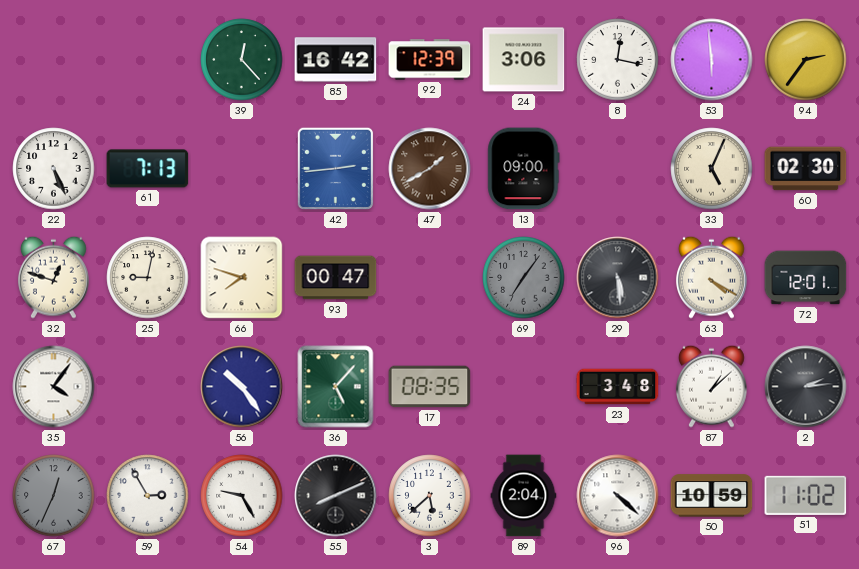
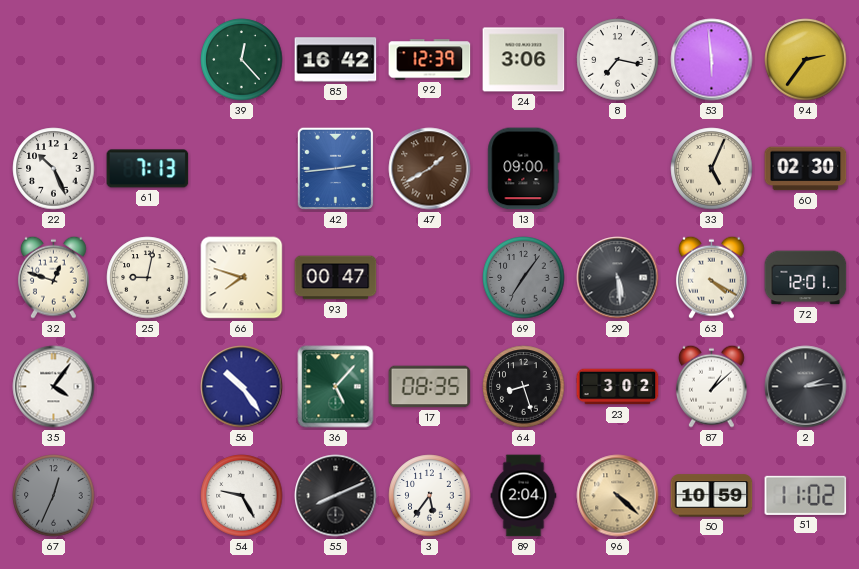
8: 12:17 -> 7:17 (618, 60)
22: 5:26 -> 10:26 (54, 169)
64: none -> 8:27 (524, 387)
23: 3:48 -> 3:02 (618, 387)
59: 2:55 -> none (148, 496)
3: 5:38 -> 5:36 (430, 496)
96 dial: white -> champagne (618, 496)
